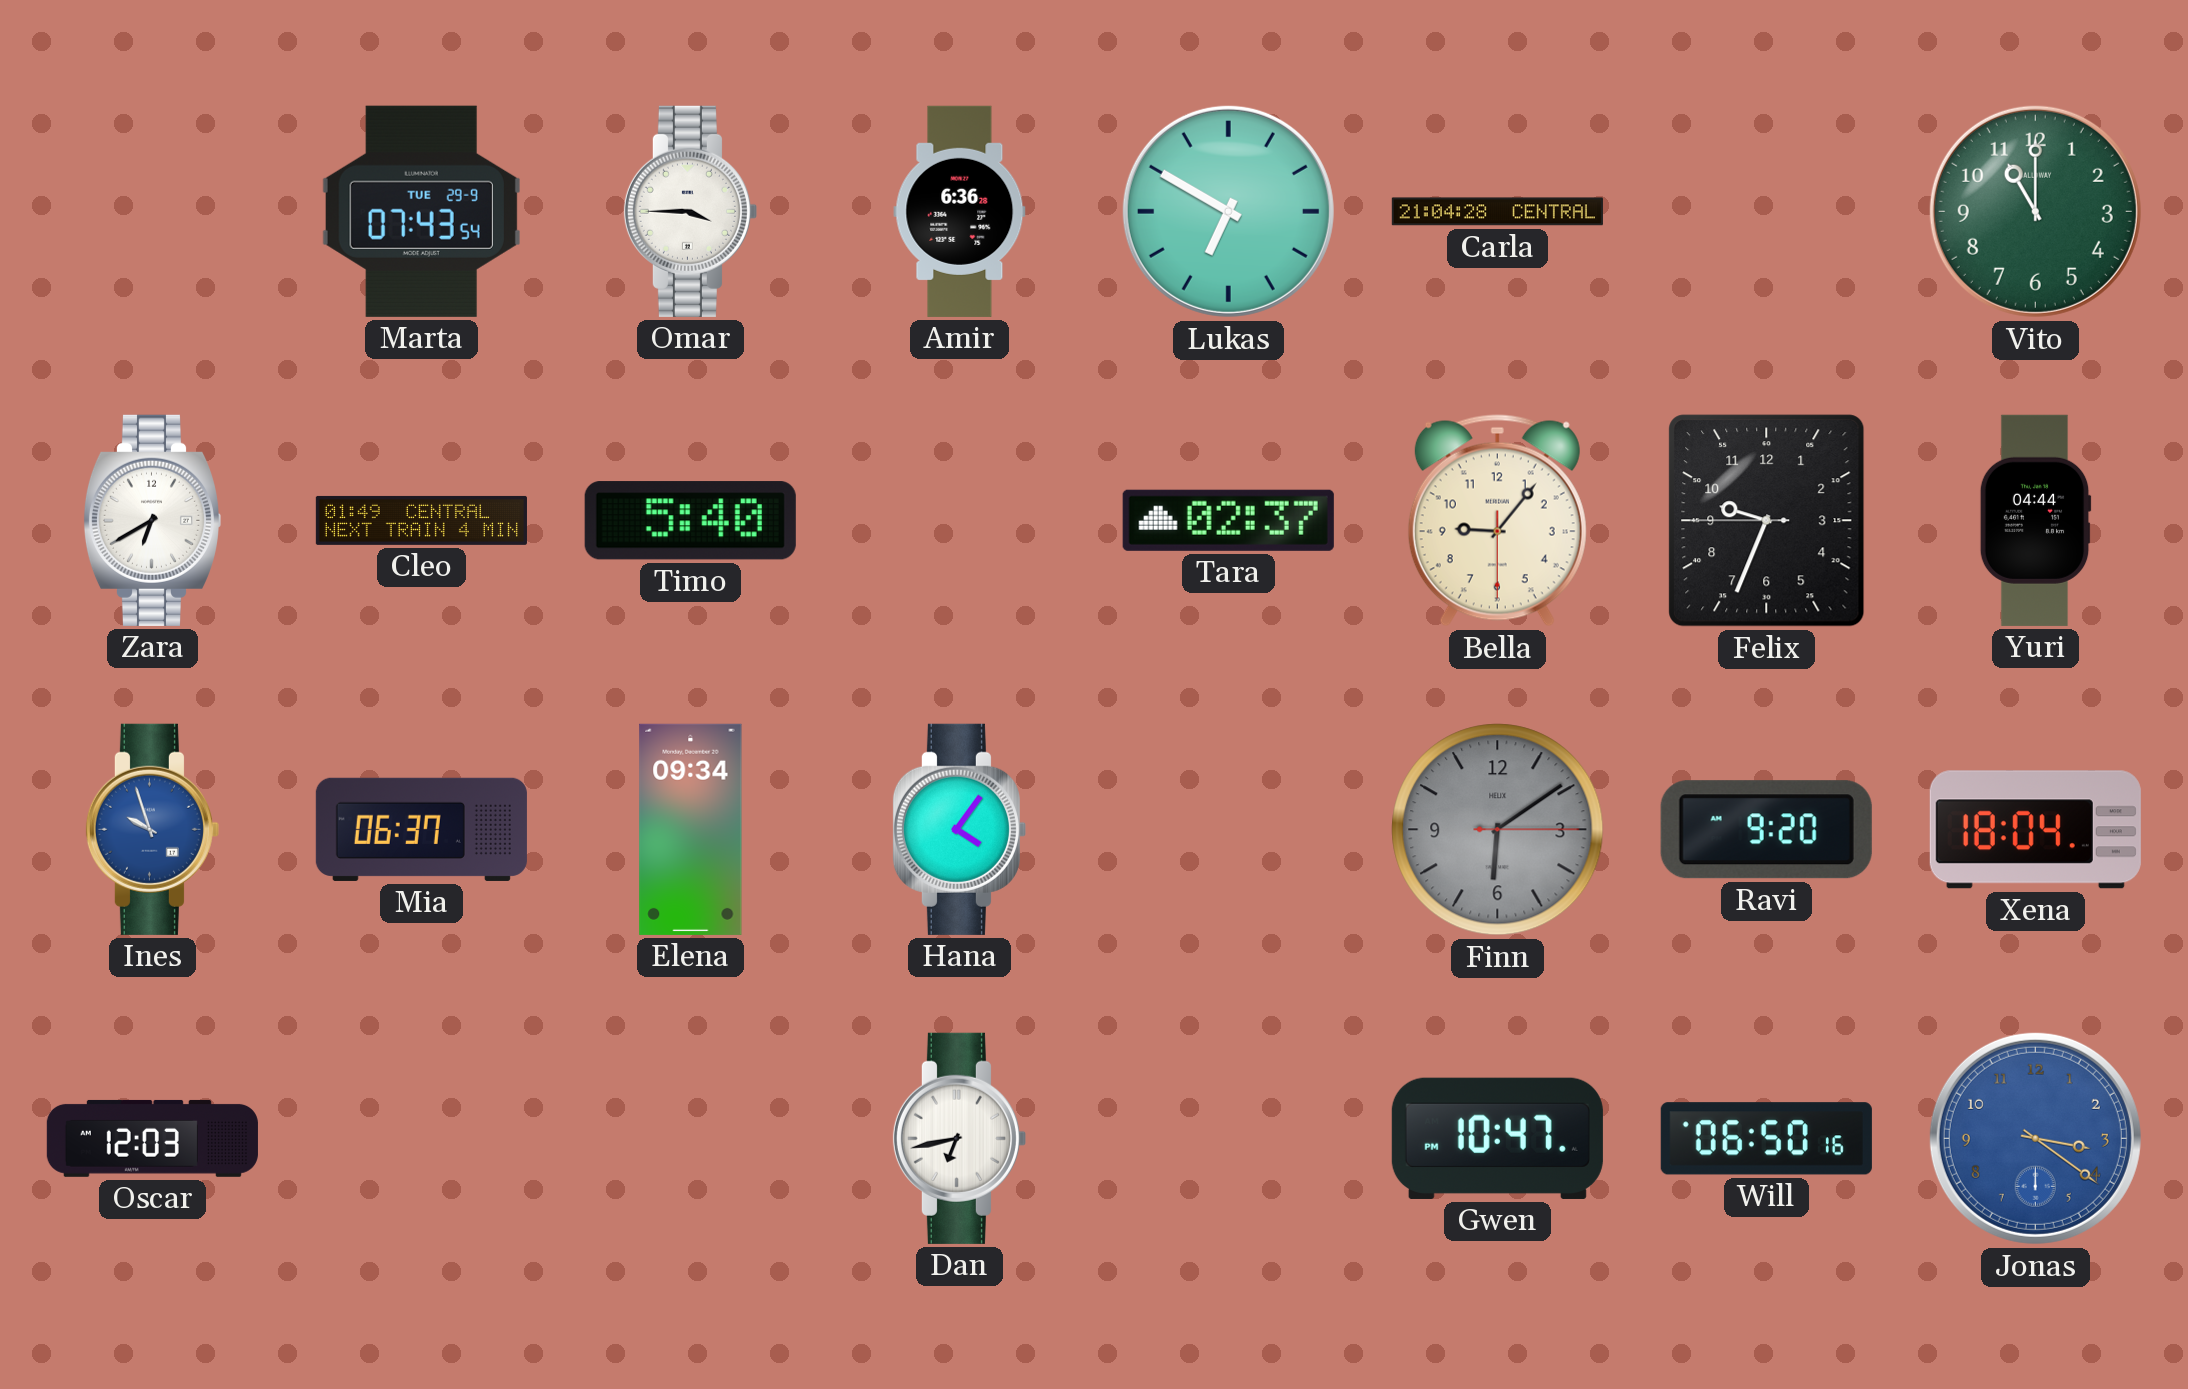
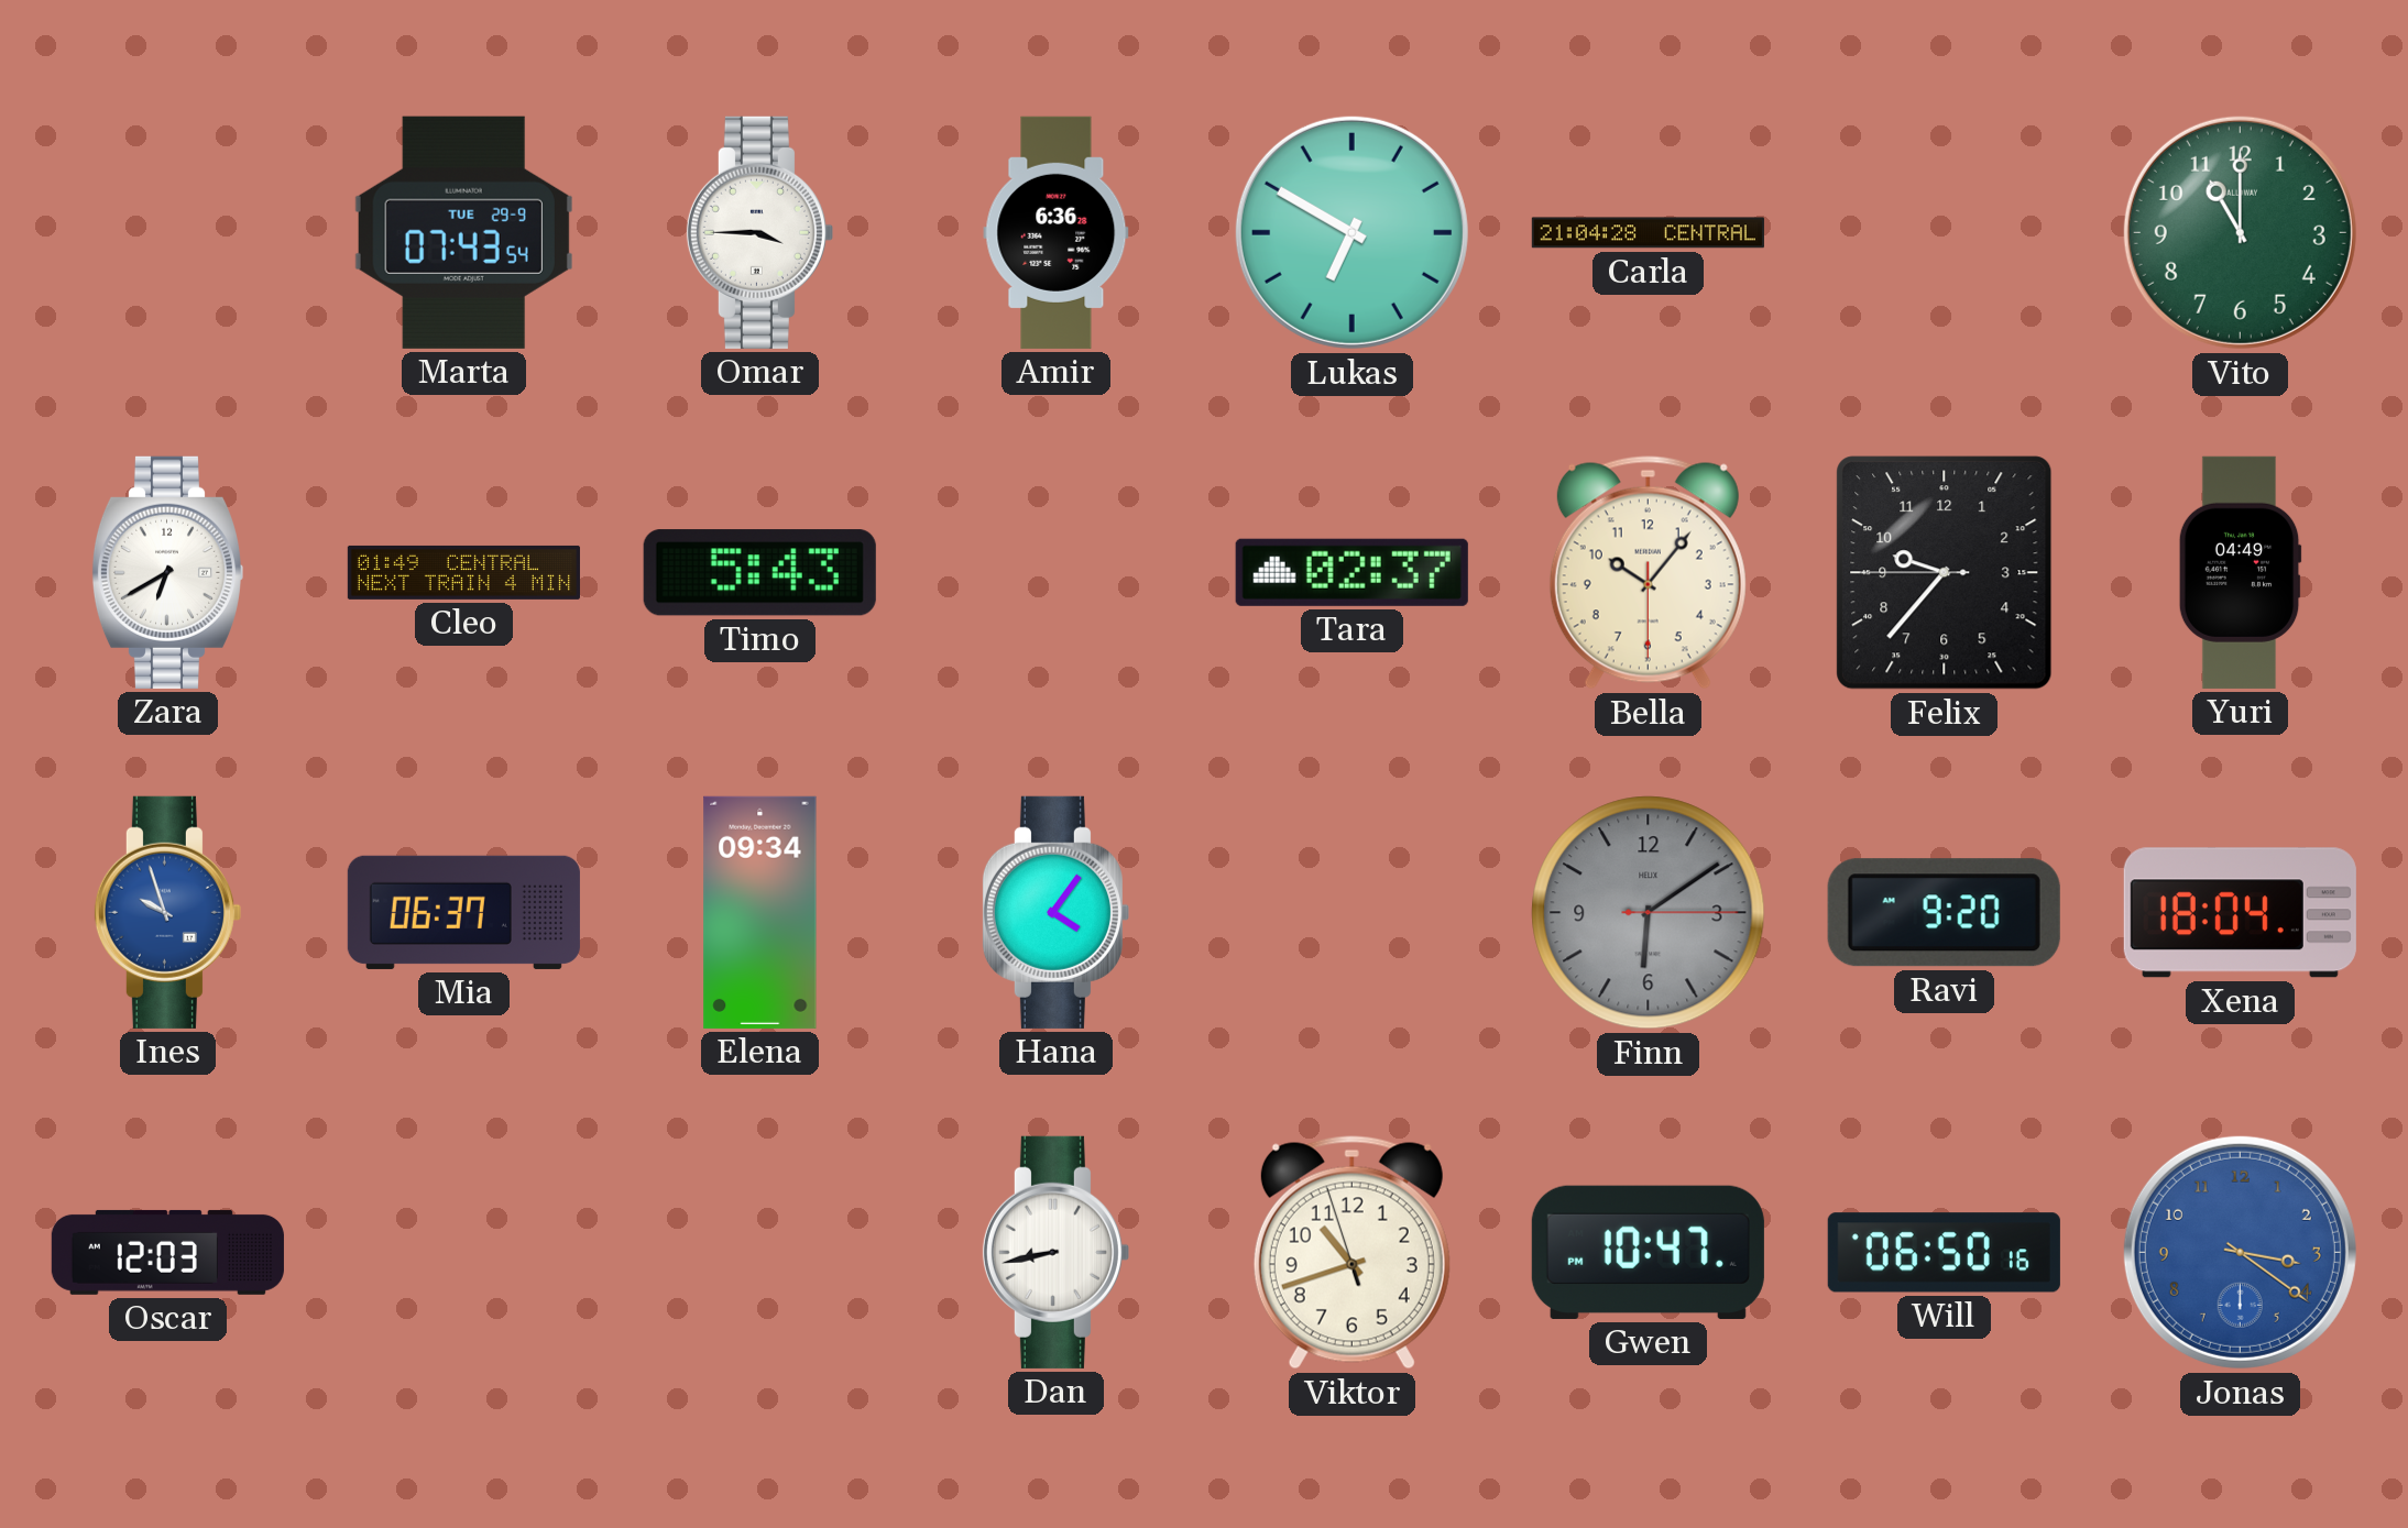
Timo: 5:40 -> 5:43 (759, 573)
Bella: 9:06 -> 10:06 (1648, 573)
Felix: 9:33 -> 9:36 (1945, 573)
Yuri: 04:44 -> 04:49 (2240, 572)
Dan: 6:43 -> 8:43 (1055, 1252)
Viktor: none -> 10:41 (1351, 1253)
